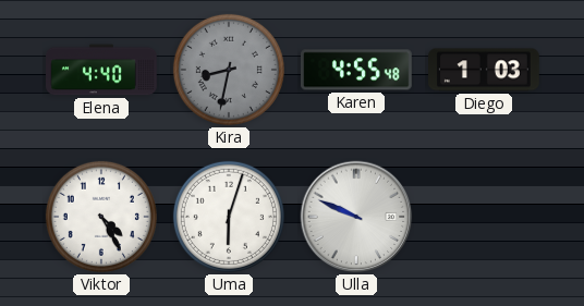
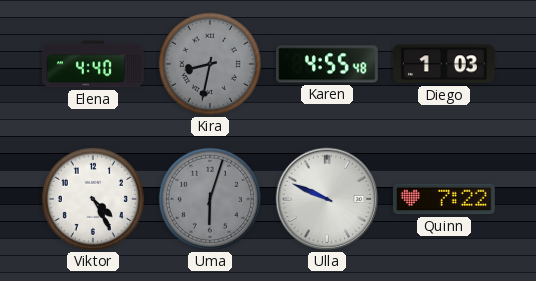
Uma dial: white -> grey (210, 199)
Quinn: none -> 7:22 (445, 199)
